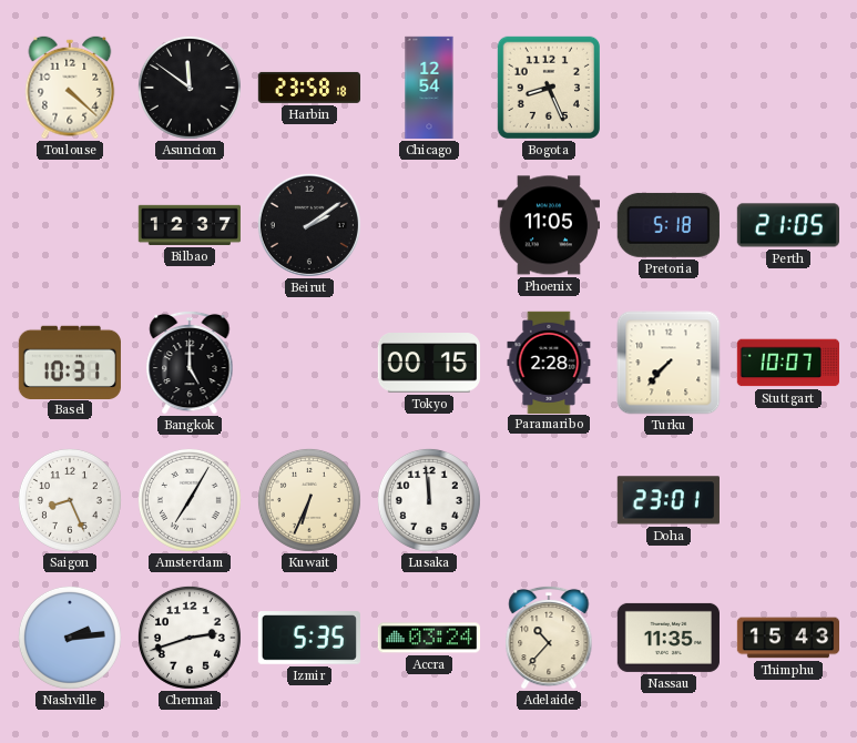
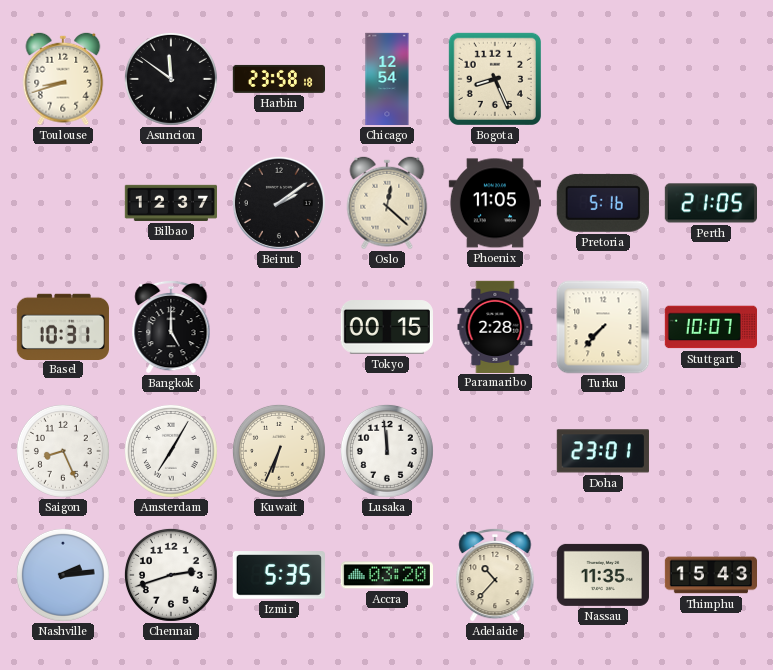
Toulouse: 4:22 -> 8:42 (63, 79)
Oslo: none -> 12:22 (387, 203)
Pretoria: 5:18 -> 5:16 (603, 203)
Accra: 03:24 -> 03:20 (386, 575)
